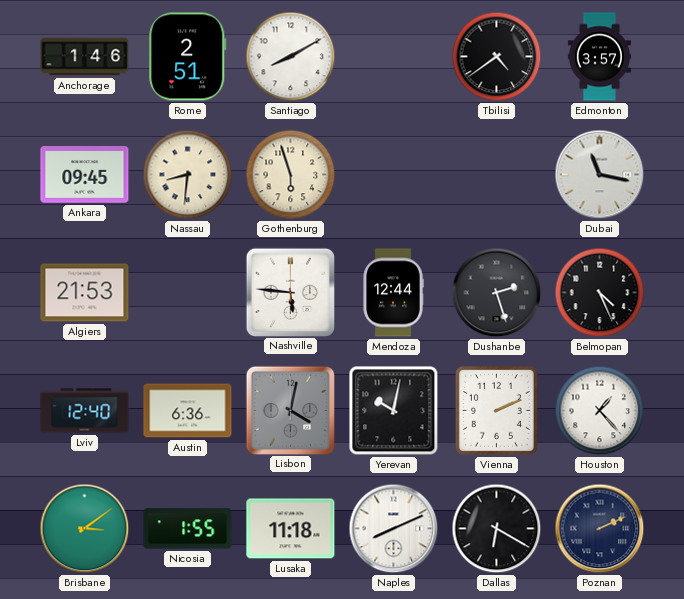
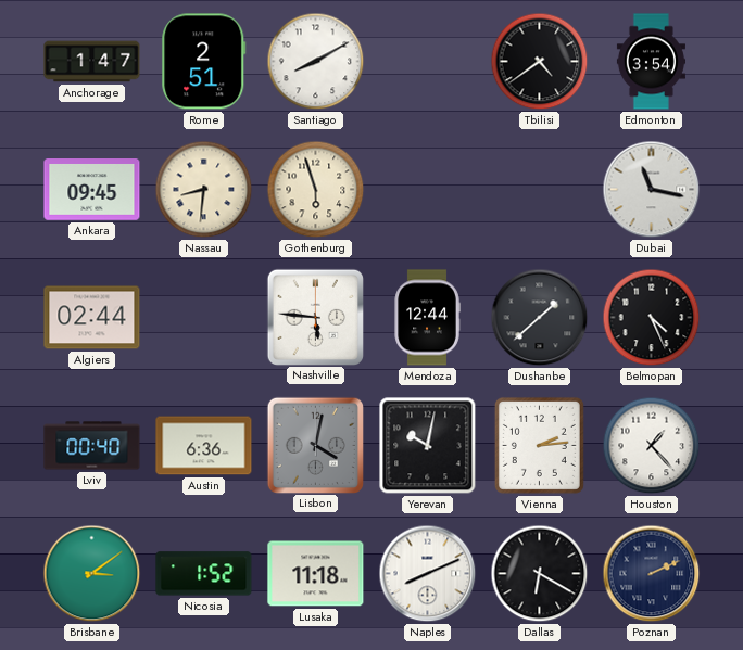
Anchorage: 1:46 -> 1:47 (92, 62)
Edmonton: 3:57 -> 3:54 (651, 62)
Algiers: 21:53 -> 02:44 (92, 318)
Dushanbe: 2:27 -> 1:38 (540, 318)
Lviv: 12:40 -> 00:40 (92, 446)
Vienna: 2:11 -> 2:14 (539, 445)
Nicosia: 1:55 -> 1:52 (204, 574)
